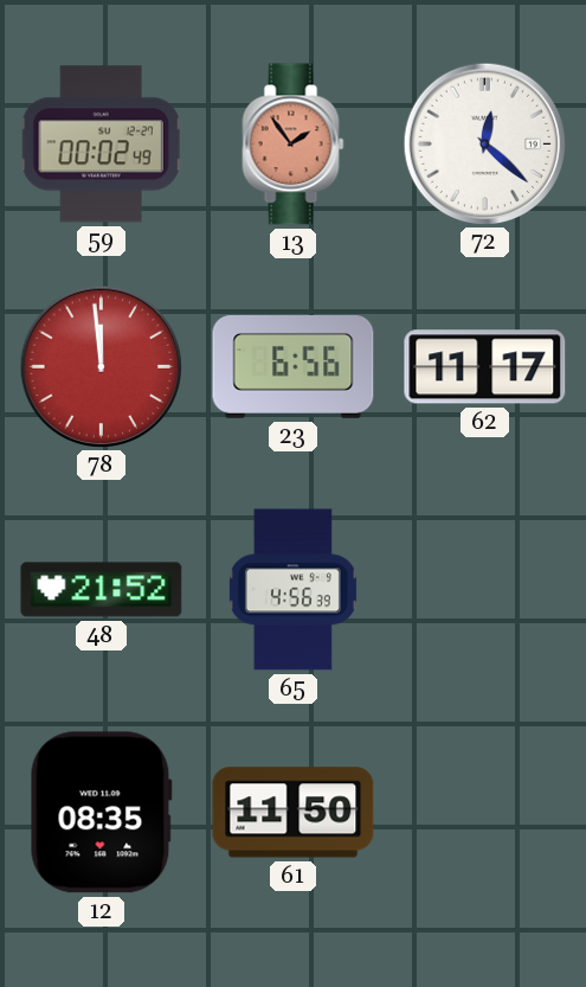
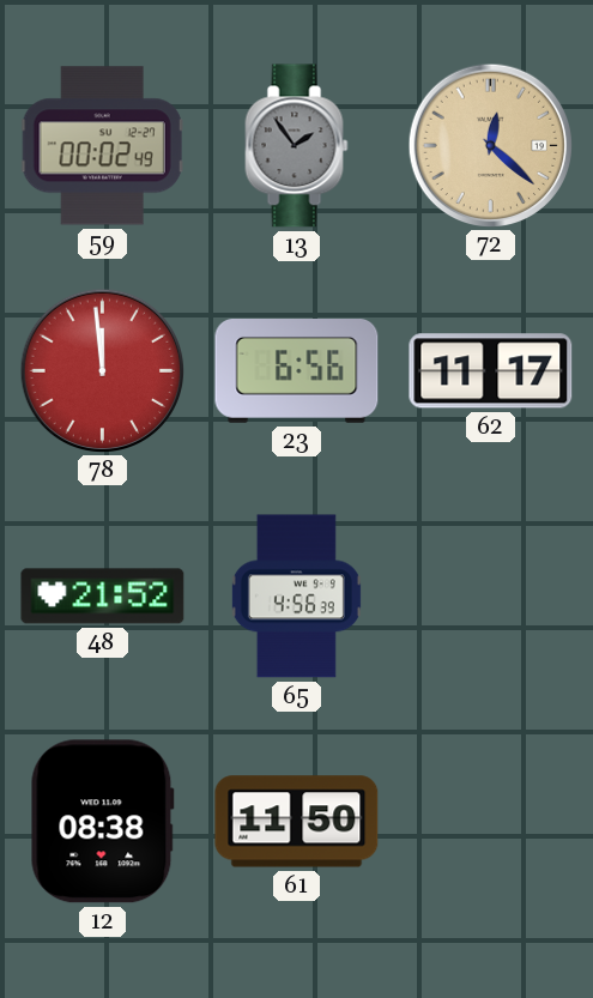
13 dial: salmon -> grey (297, 146)
72 dial: white -> champagne (490, 145)
12: 08:35 -> 08:38 (102, 822)
